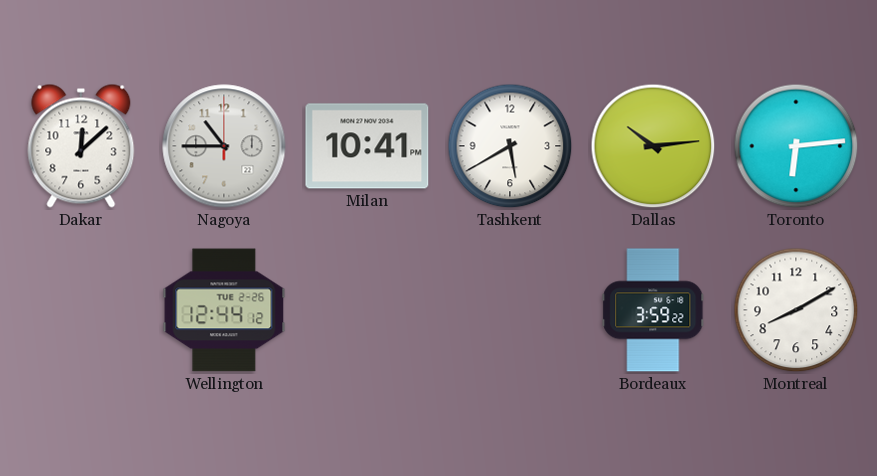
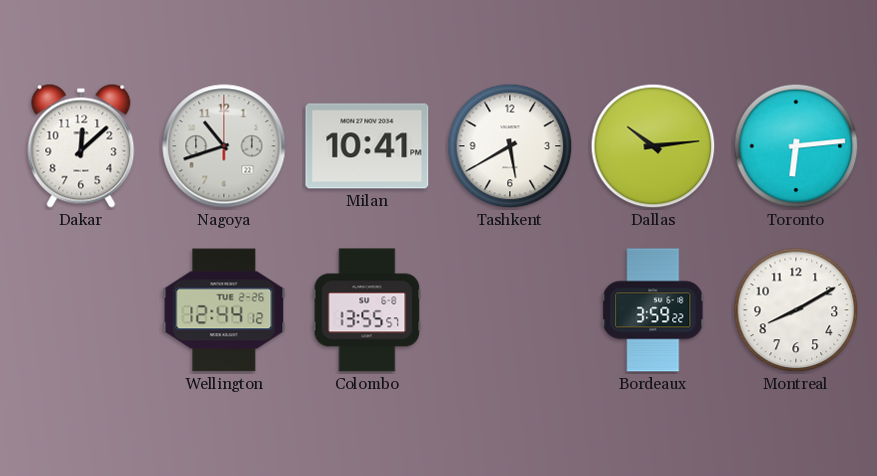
Nagoya: 10:45 -> 10:42 (224, 146)
Colombo: none -> 13:55 (367, 310)
